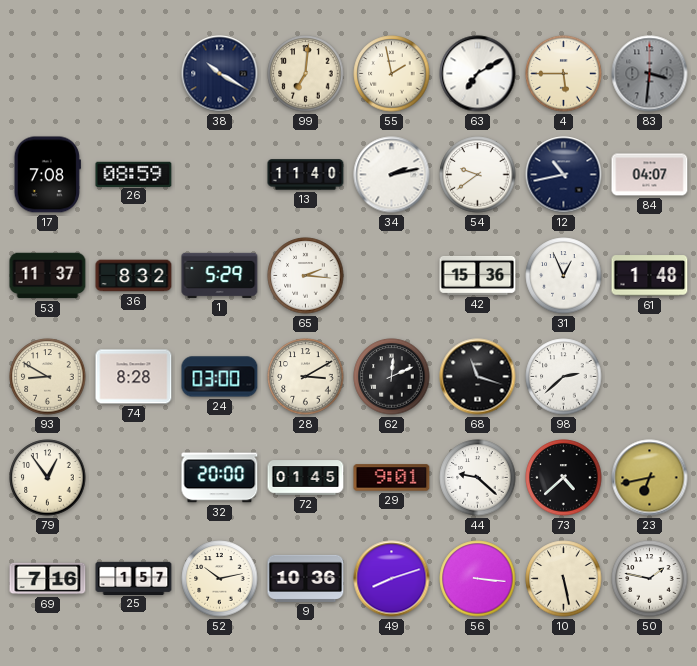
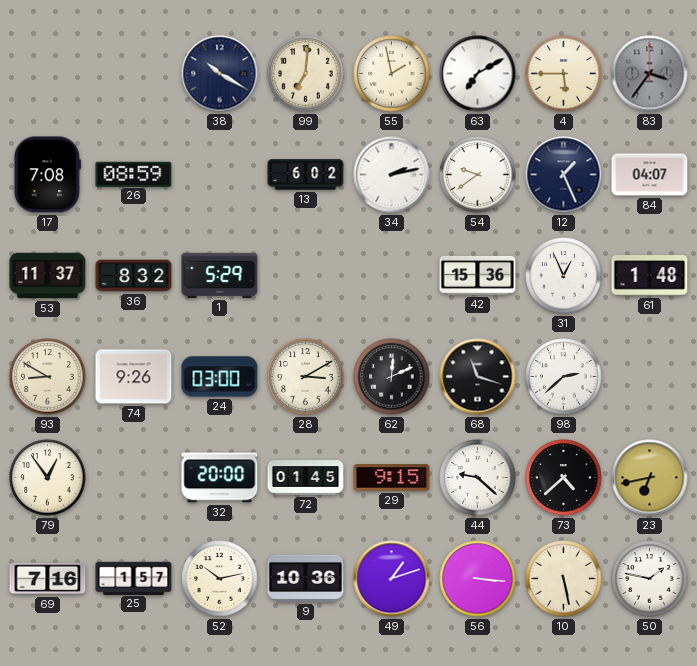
83: 3:31 -> 3:36 (650, 74)
13: 11:40 -> 6:02 (306, 175)
12: 10:43 -> 1:26 (564, 175)
65: 2:16 -> none (306, 276)
74: 8:28 -> 9:26 (134, 377)
29: 9:01 -> 9:15 (392, 478)
49: 8:12 -> 1:12 (392, 579)
